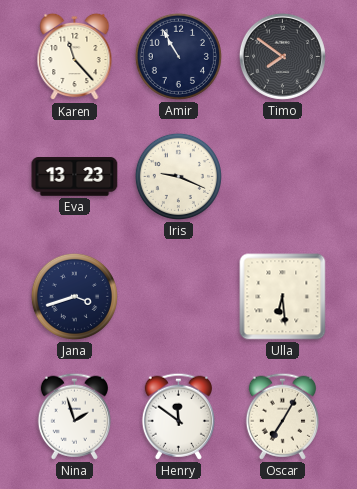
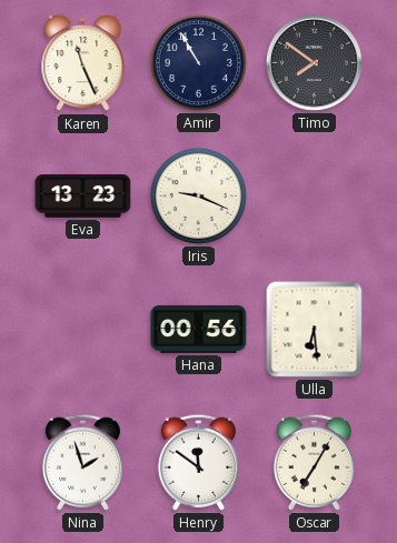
Karen: 11:23 -> 11:26 (83, 63)
Jana: 3:42 -> none (74, 296)
Hana: none -> 00:56 (199, 329)
